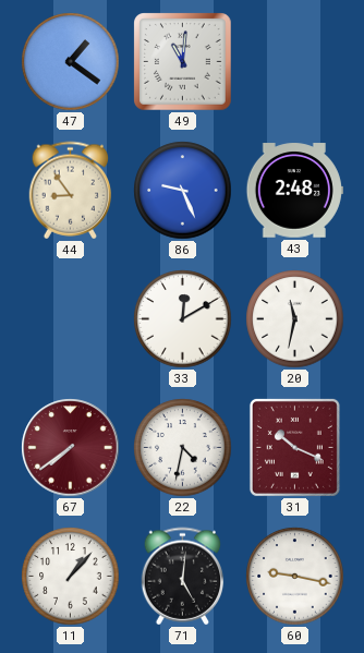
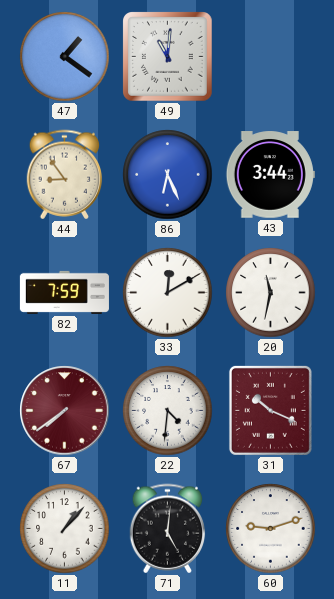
86: 9:26 -> 6:26 (168, 175)
43: 2:48 -> 3:44 (270, 175)
82: none -> 7:59 (64, 292)
22: 4:32 -> 4:31 (168, 411)
60: 9:17 -> 9:12 (271, 529)
